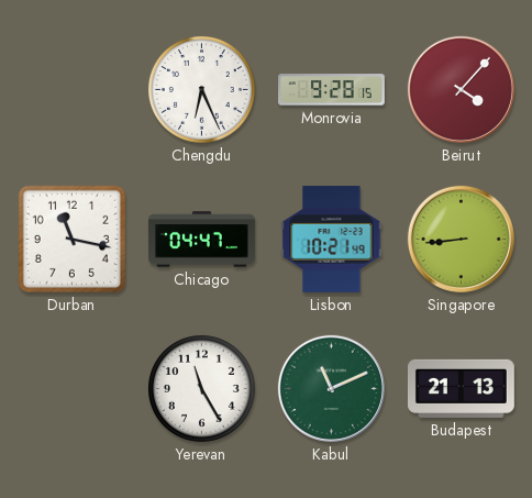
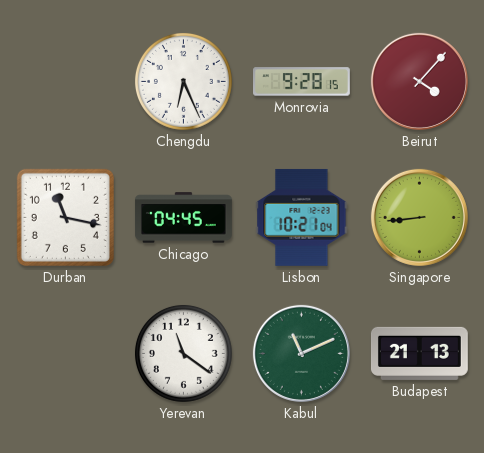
Chicago: 04:47 -> 04:45 (183, 218)
Lisbon: 10:21:49 -> 10:21:04 (302, 217)
Yerevan: 11:25 -> 11:21 (183, 353)
